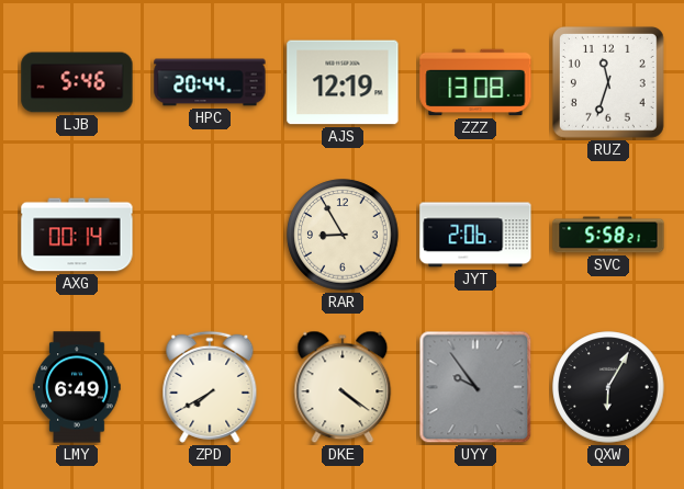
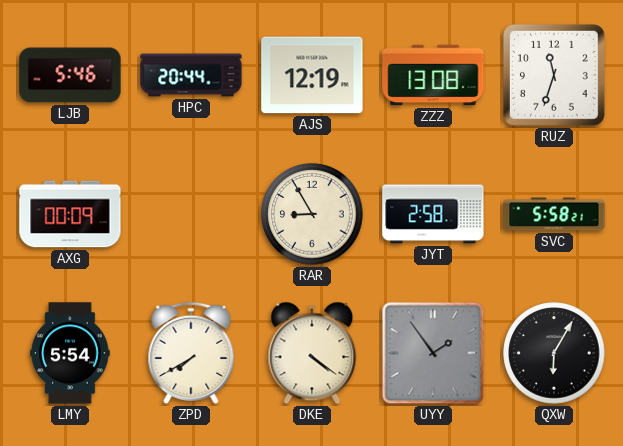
AXG: 00:14 -> 00:09 (70, 214)
JYT: 2:06 -> 2:58 (433, 214)
LMY: 6:49 -> 5:54 (70, 353)
UYY: 9:54 -> 1:54 (433, 353)
